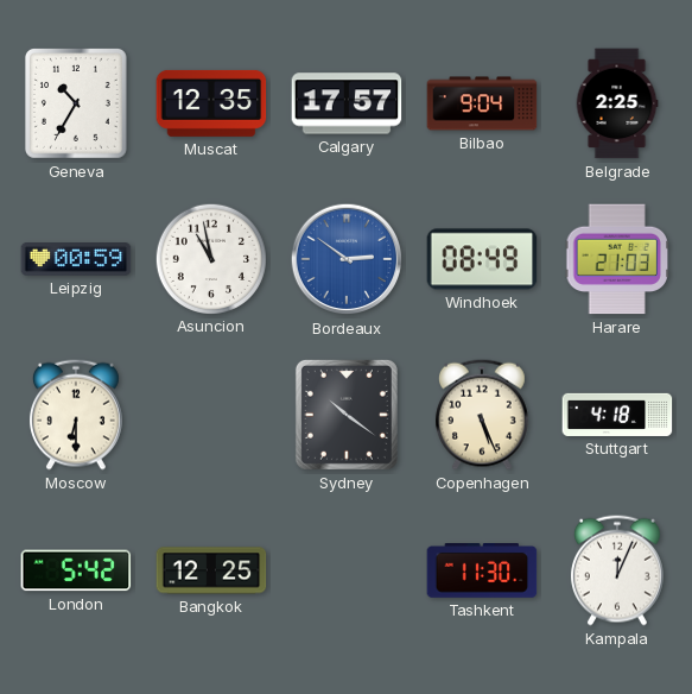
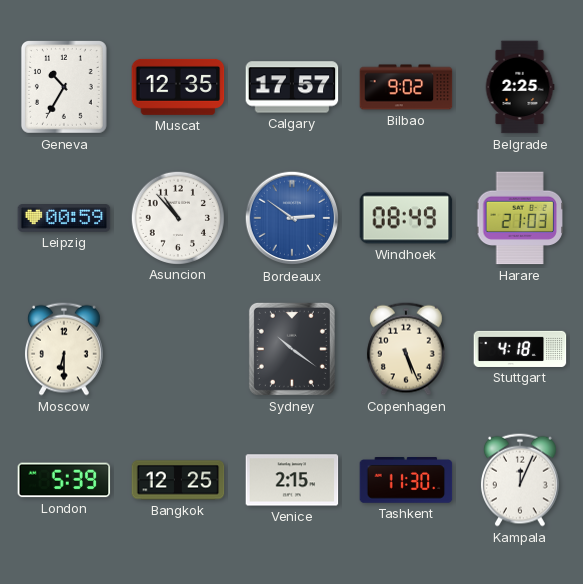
Bilbao: 9:04 -> 9:02 (406, 87)
Asuncion: 10:58 -> 10:53 (177, 217)
London: 5:42 -> 5:39 (64, 480)
Venice: none -> 2:15 (292, 480)
